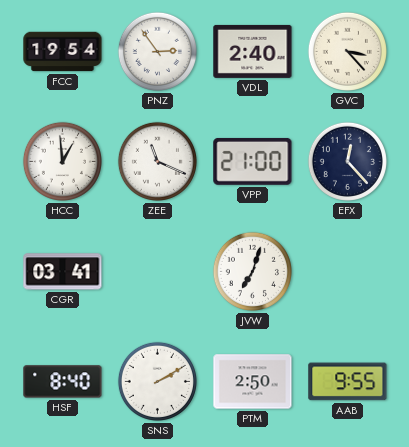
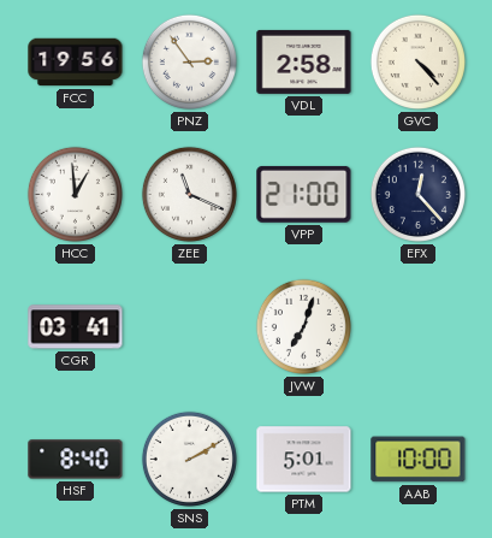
FCC: 19:54 -> 19:56 (76, 63)
VDL: 2:40 -> 2:58 (304, 61)
GVC: 3:23 -> 4:23 (417, 61)
PTM: 2:50 -> 5:01 (304, 460)
AAB: 9:55 -> 10:00 (419, 460)
